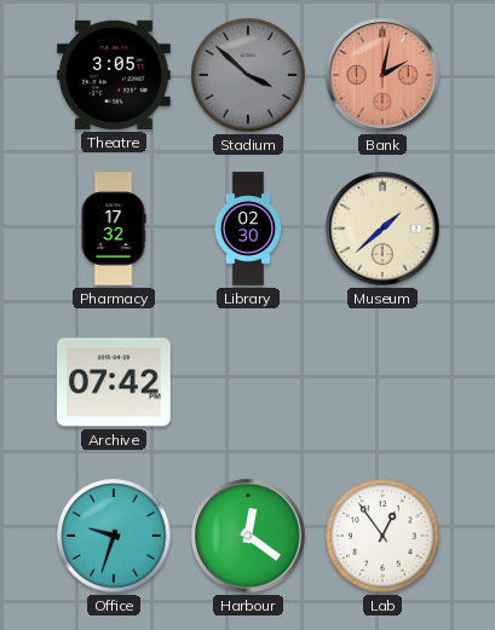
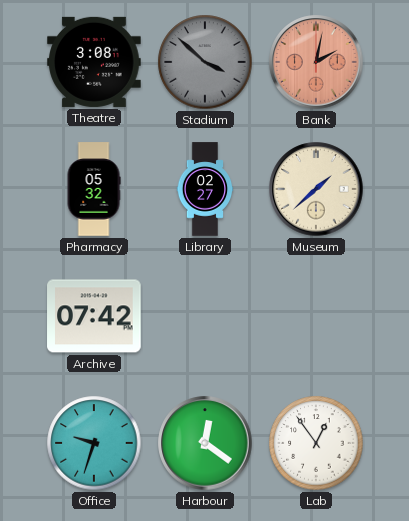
Theatre: 3:05 -> 3:08 (94, 62)
Pharmacy: 17:32 -> 05:32 (94, 189)
Library: 02:30 -> 02:27 (205, 189)
